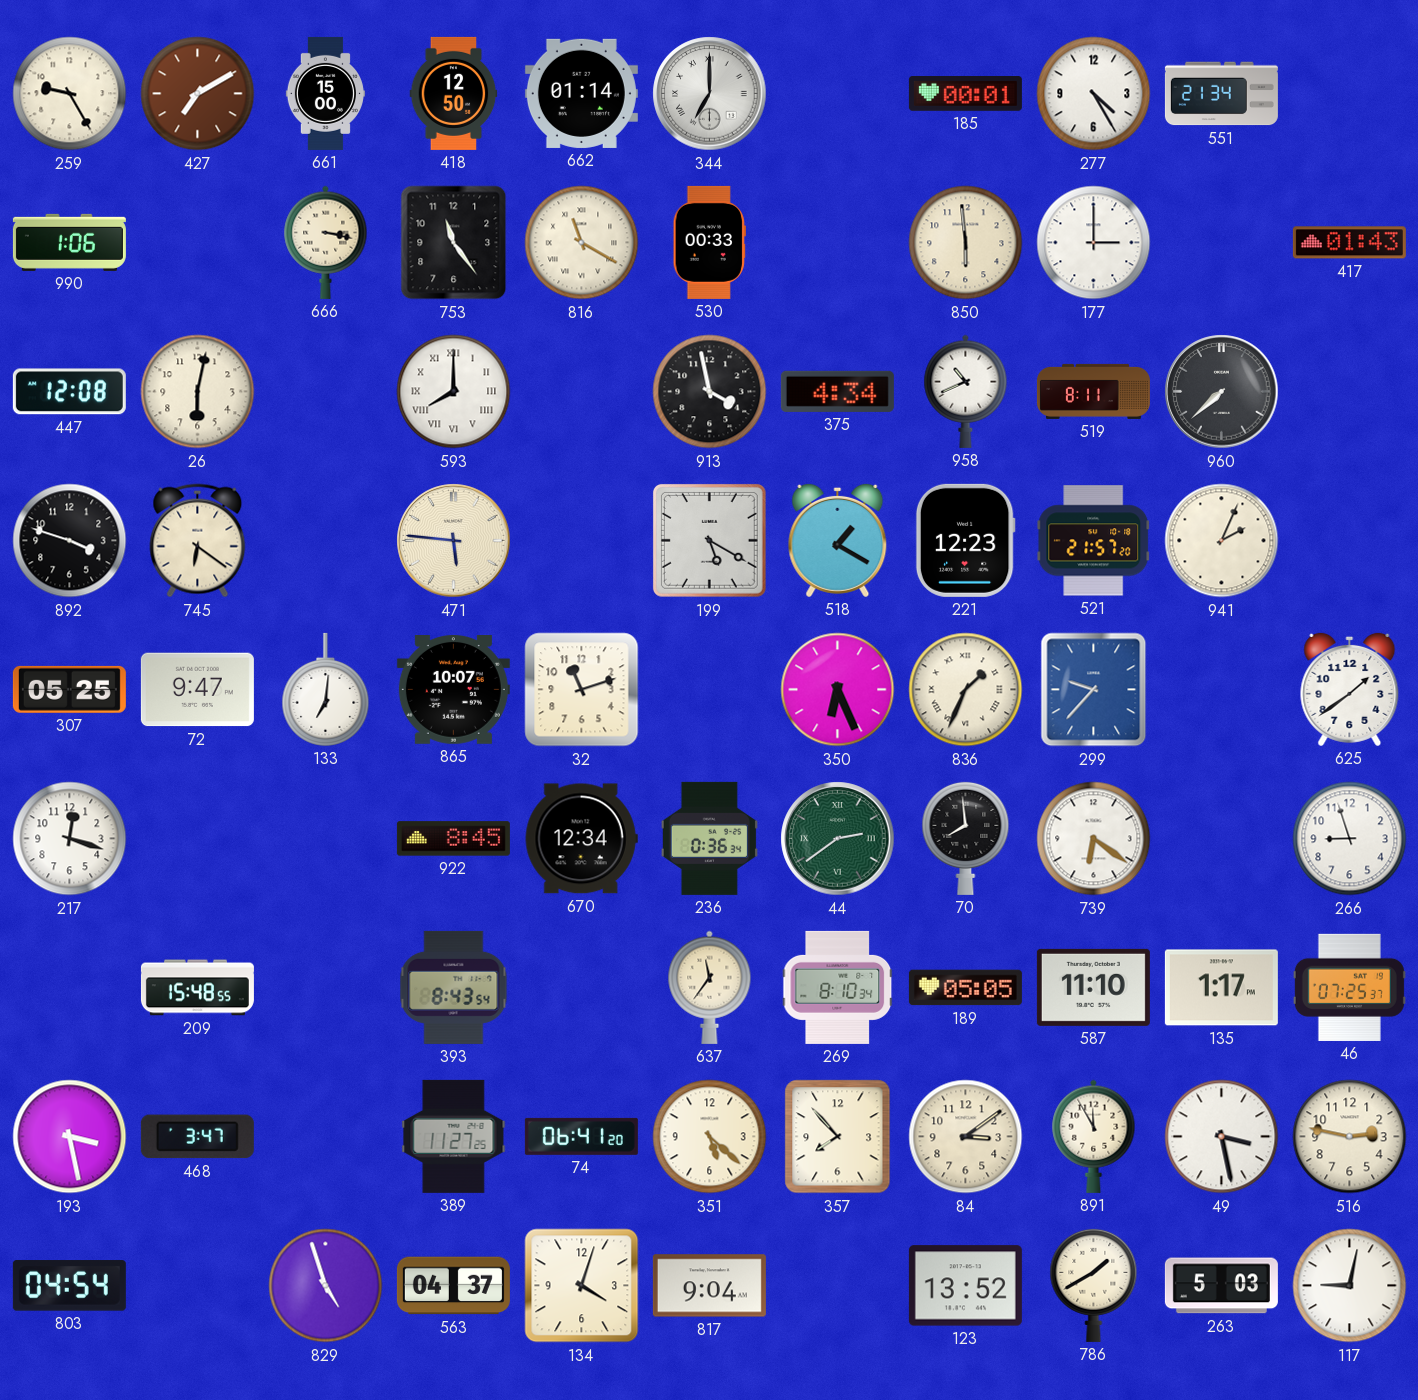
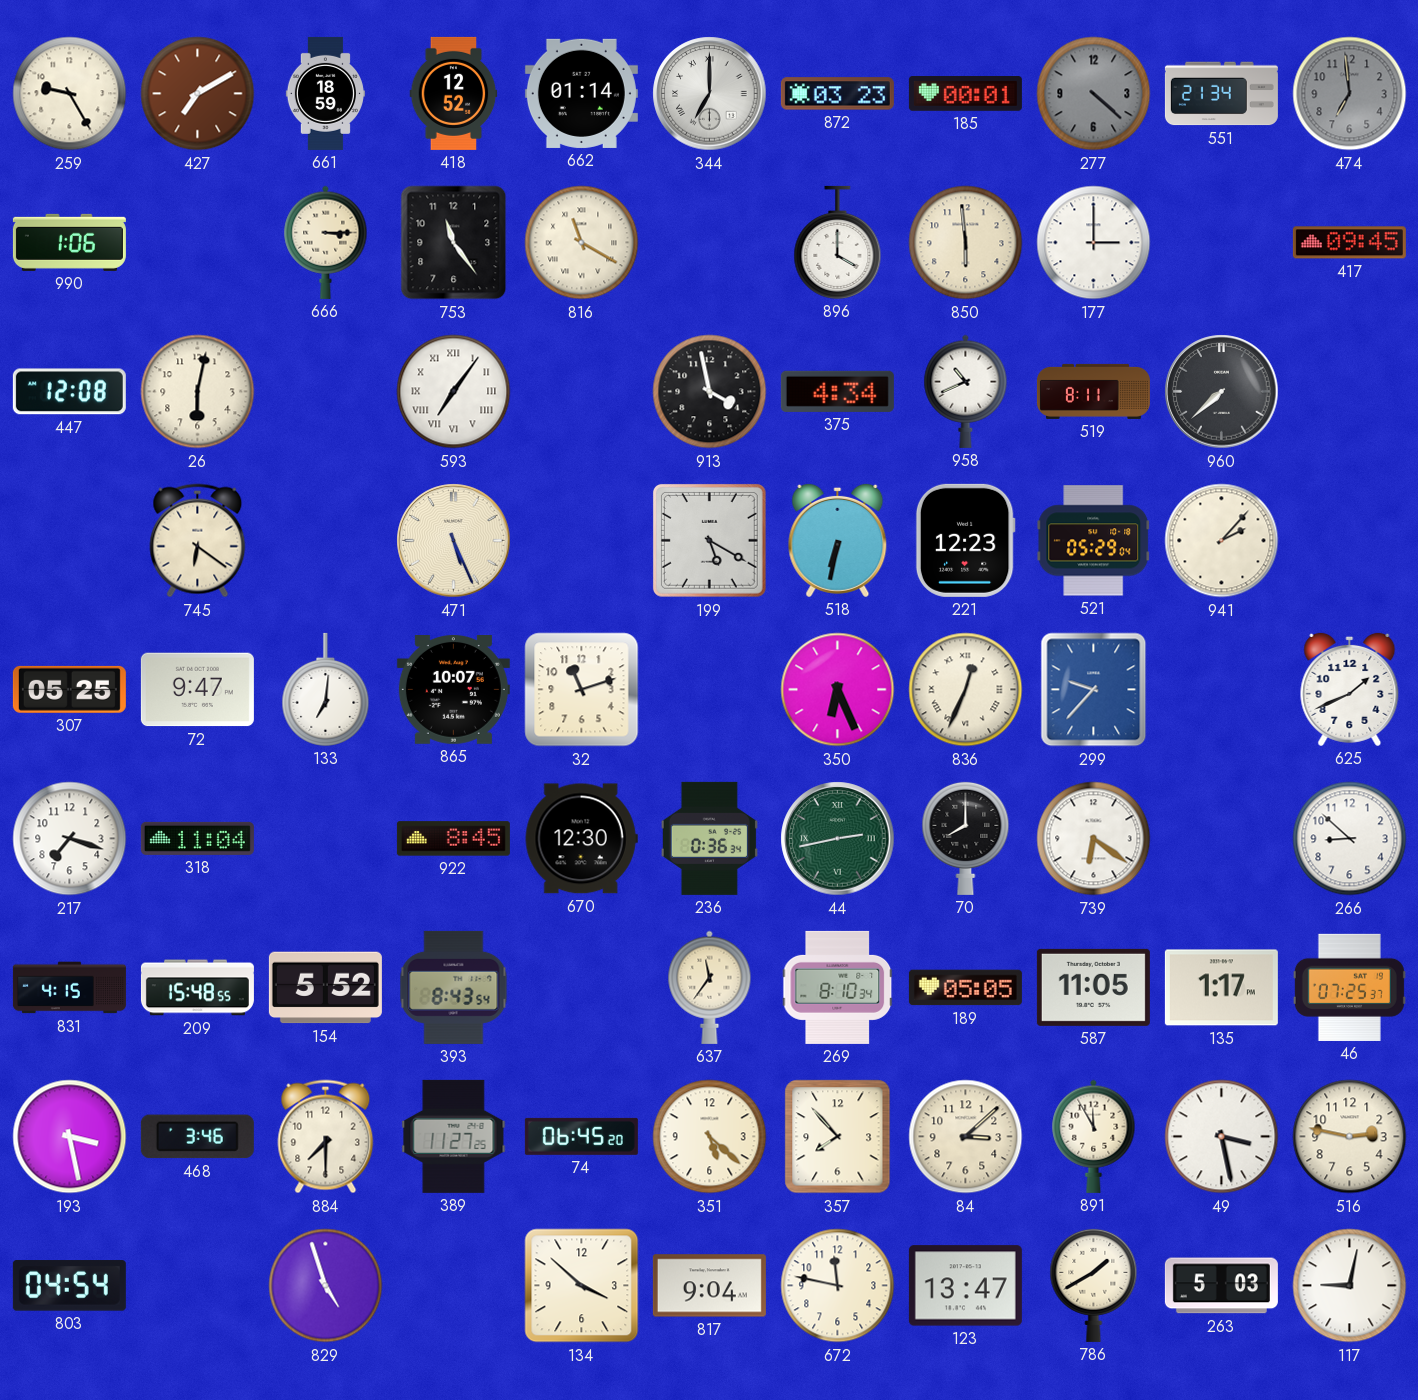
661: 15:00 -> 18:59 (325, 93)
418: 12:50 -> 12:52 (454, 93)
872: none -> 03:23 (837, 94)
277: 4:25 -> 4:22 (1094, 94)
277 dial: white -> grey (1094, 94)
474: none -> 6:59 (1350, 94)
666: 3:17 -> 3:15 (326, 242)
530: 00:33 -> none (709, 242)
896: none -> 4:00 (838, 242)
417: 01:43 -> 09:45 (1349, 243)
593: 8:00 -> 7:06 (454, 392)
892: 3:48 -> none (70, 541)
471: 5:46 -> 5:26 (454, 541)
518: 1:20 -> 6:32 (838, 540)
521: 21:57 -> 05:29 (1094, 541)
941: 2:04 -> 2:07 (1222, 541)
836: 1:34 -> 12:34 (966, 690)
625: 1:39 -> 1:41 (1350, 689)
217: 12:18 -> 7:18 (70, 839)
318: none -> 11:04 (197, 838)
670: 12:34 -> 12:30 (581, 839)
44: 2:39 -> 2:43 (838, 839)
70: 7:59 -> 8:00 (966, 838)
266: 8:57 -> 8:52 (1350, 839)
831: none -> 4:15 (69, 988)
154: none -> 5:52 (325, 988)
587: 11:10 -> 11:05 (1093, 987)
468: 3:47 -> 3:46 (197, 1137)
884: none -> 7:30 (326, 1137)
74: 06:41 -> 06:45 (581, 1136)
84: 3:09 -> 3:08 (966, 1137)
563: 04:37 -> none (453, 1286)
134: 4:03 -> 3:52 (582, 1286)
672: none -> 11:47 (838, 1286)
123: 13:52 -> 13:47 (965, 1286)
